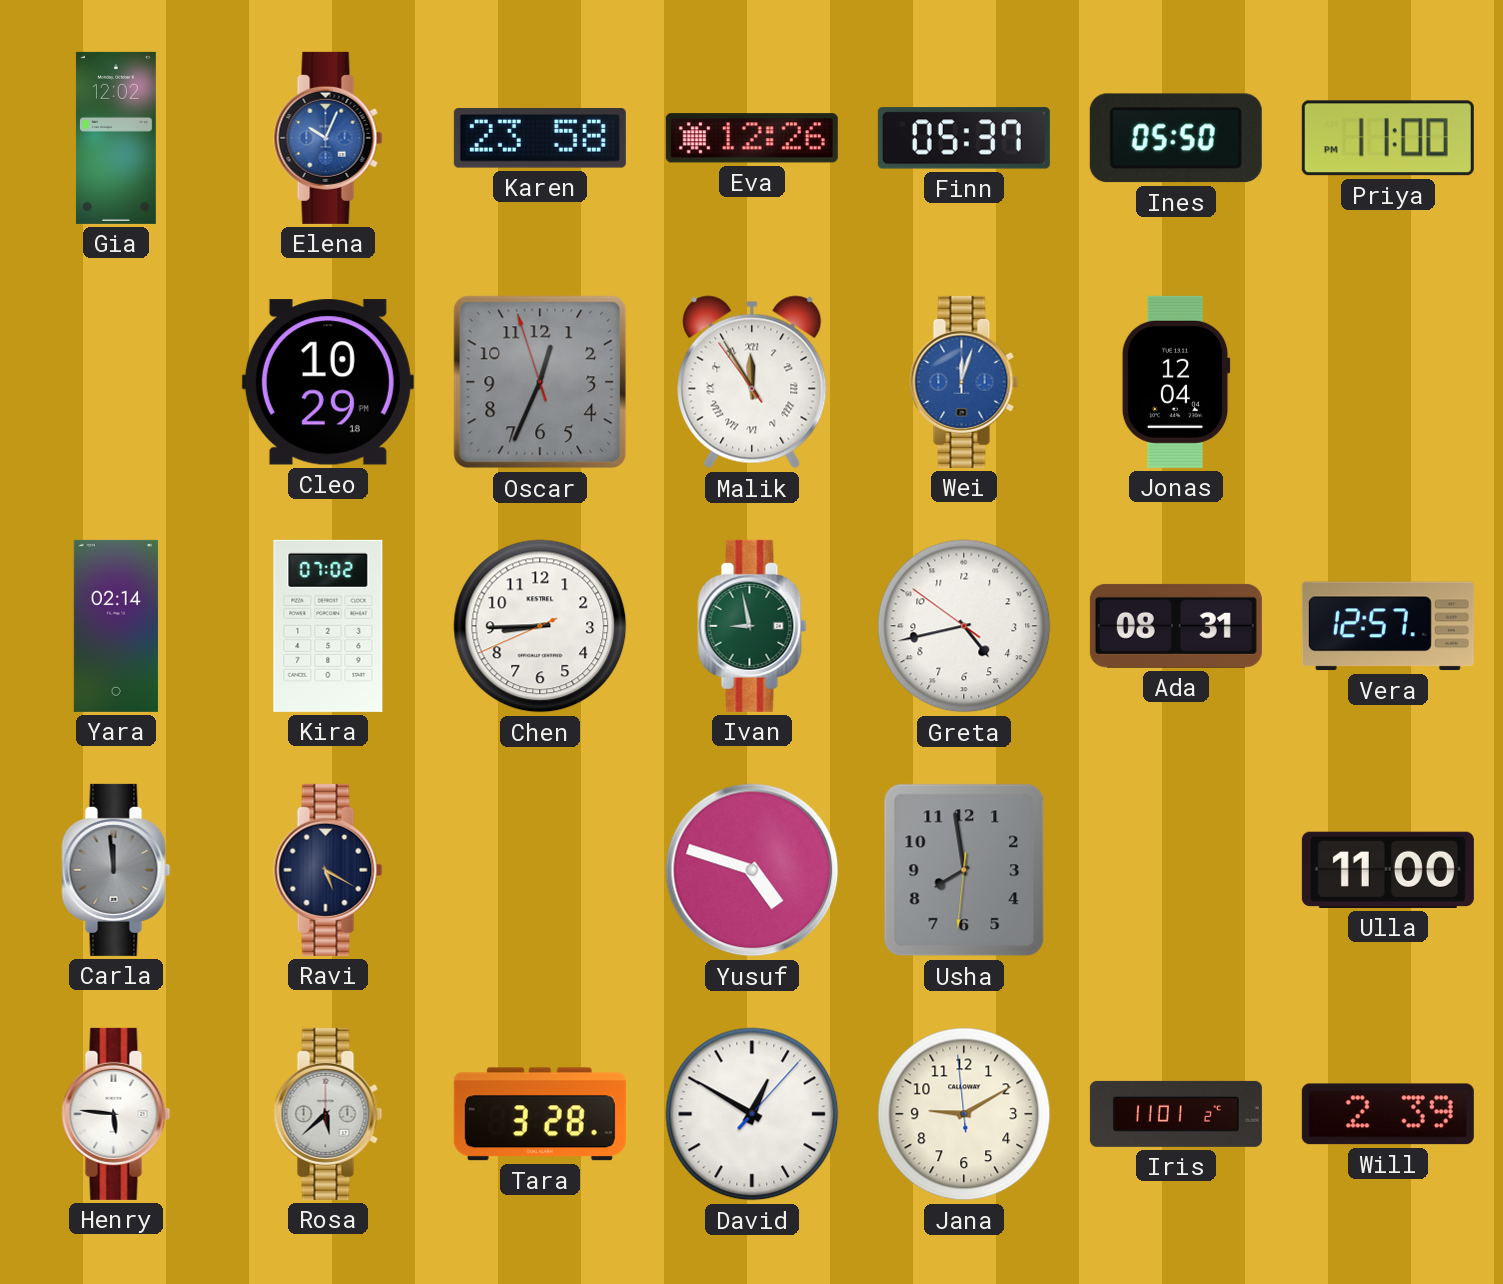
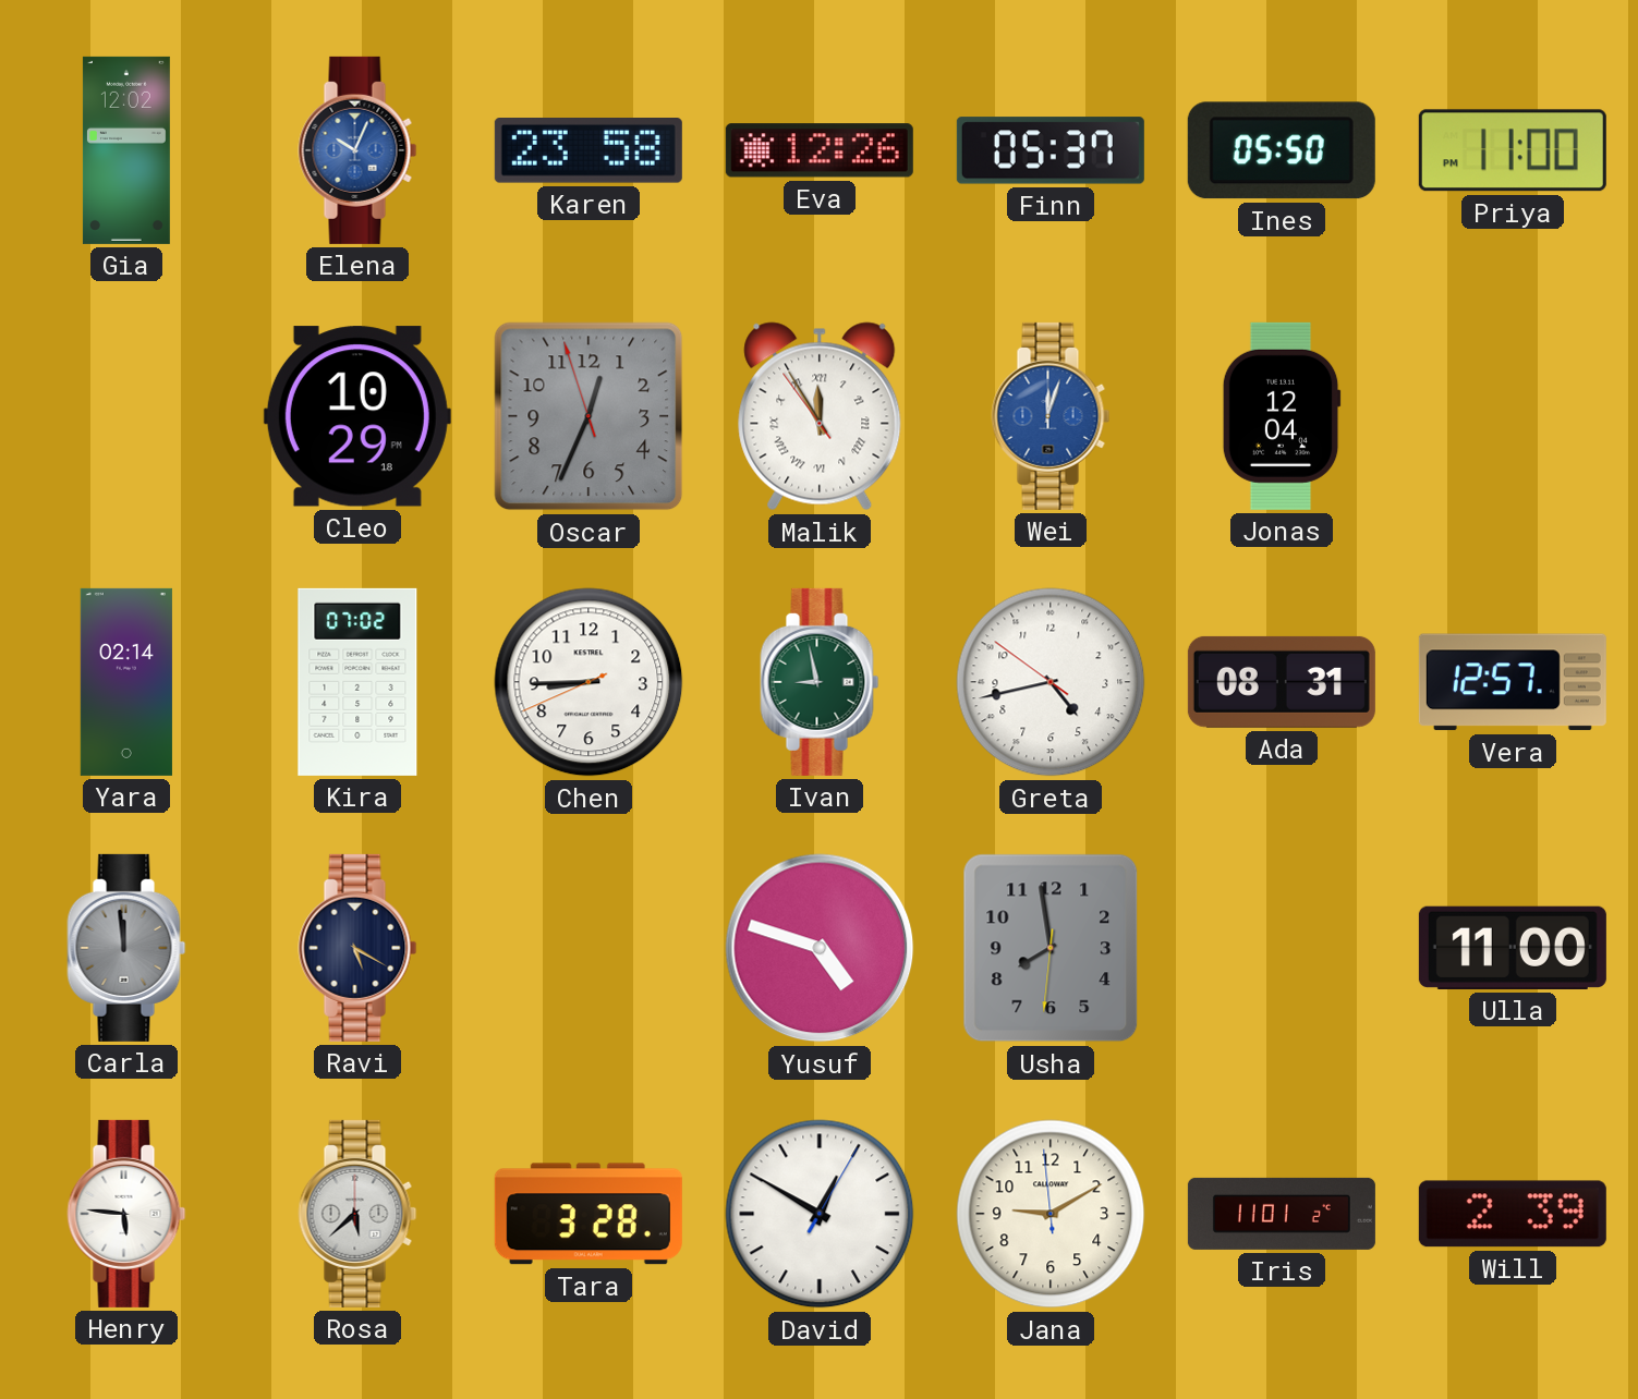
David: 12:50:07 -> 12:50:05 (820, 1214)
